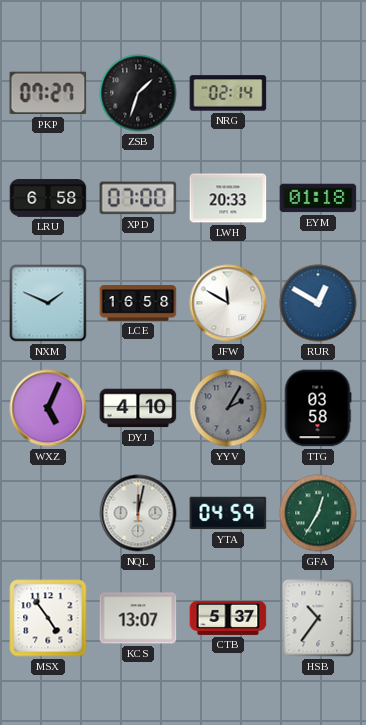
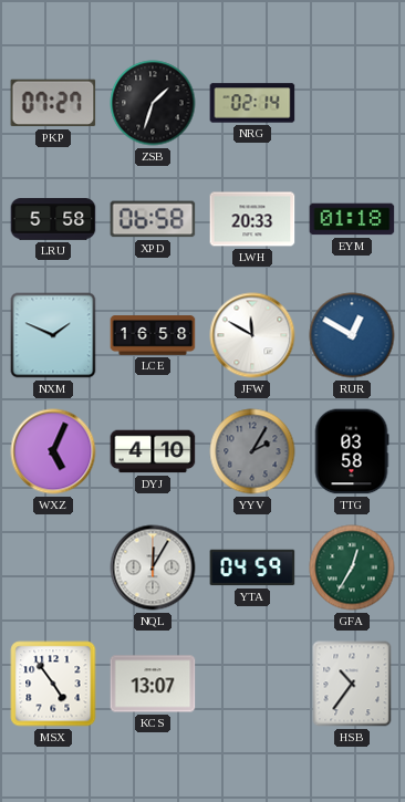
LRU: 6:58 -> 5:58 (53, 219)
XPD: 07:00 -> 06:58 (153, 219)
NQL: 12:02 -> 12:05 (153, 567)
CTB: 5:37 -> none (228, 618)
